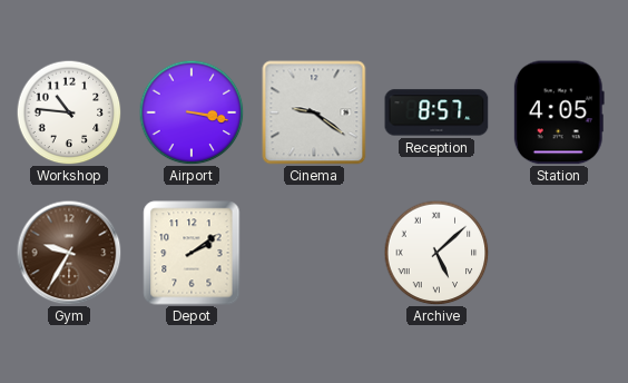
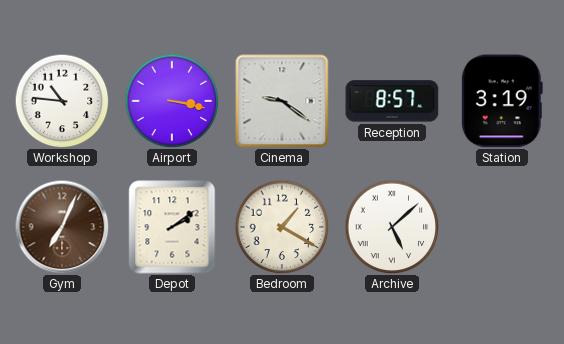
Station: 4:05 -> 3:19 (502, 101)
Gym: 9:35 -> 7:04 (62, 227)
Bedroom: none -> 1:20 (282, 227)
